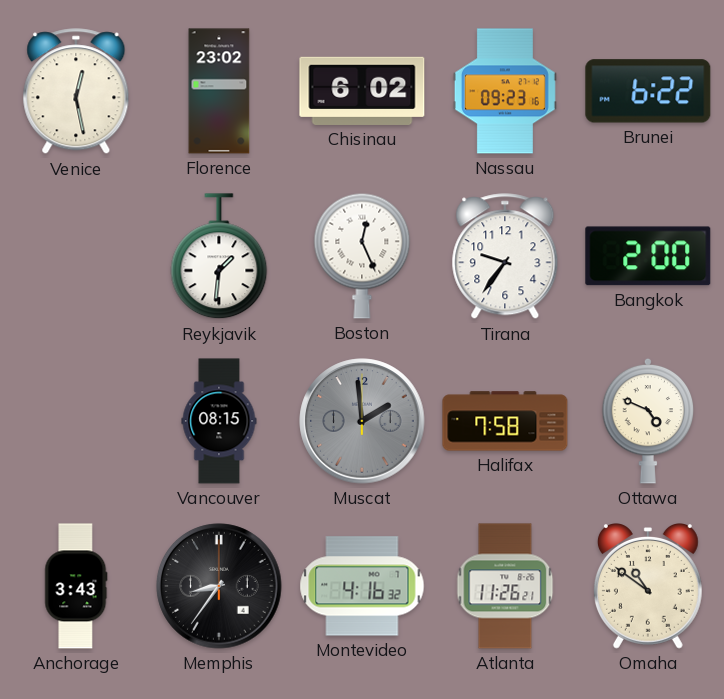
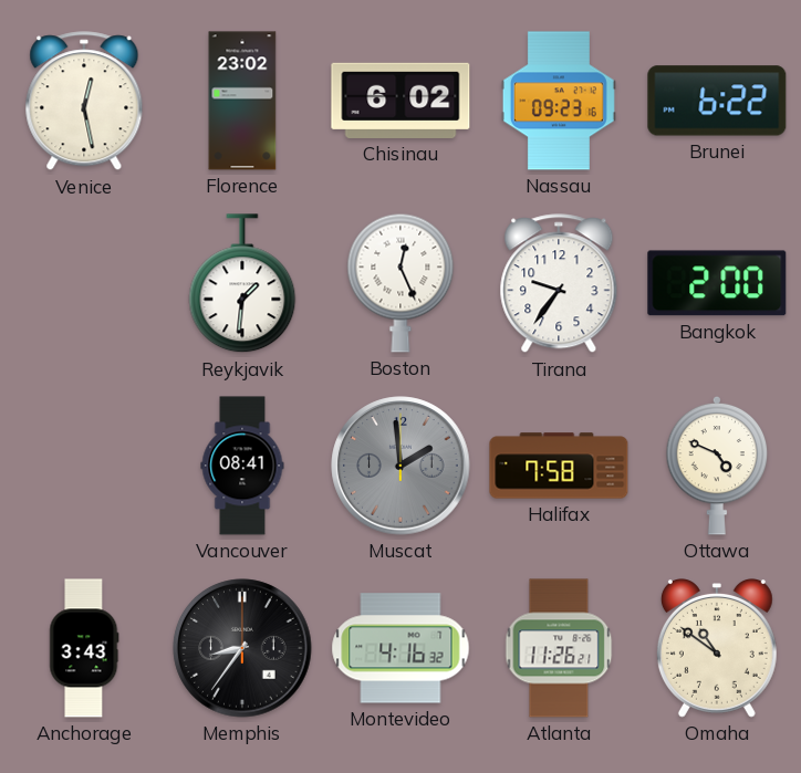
Vancouver: 08:15 -> 08:41 (242, 466)
